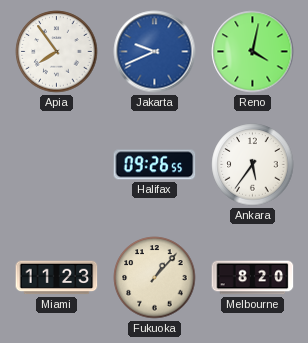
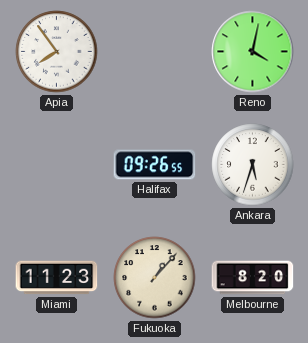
Jakarta: 9:41 -> none (155, 52)
Ankara: 5:36 -> 5:33 (253, 165)
